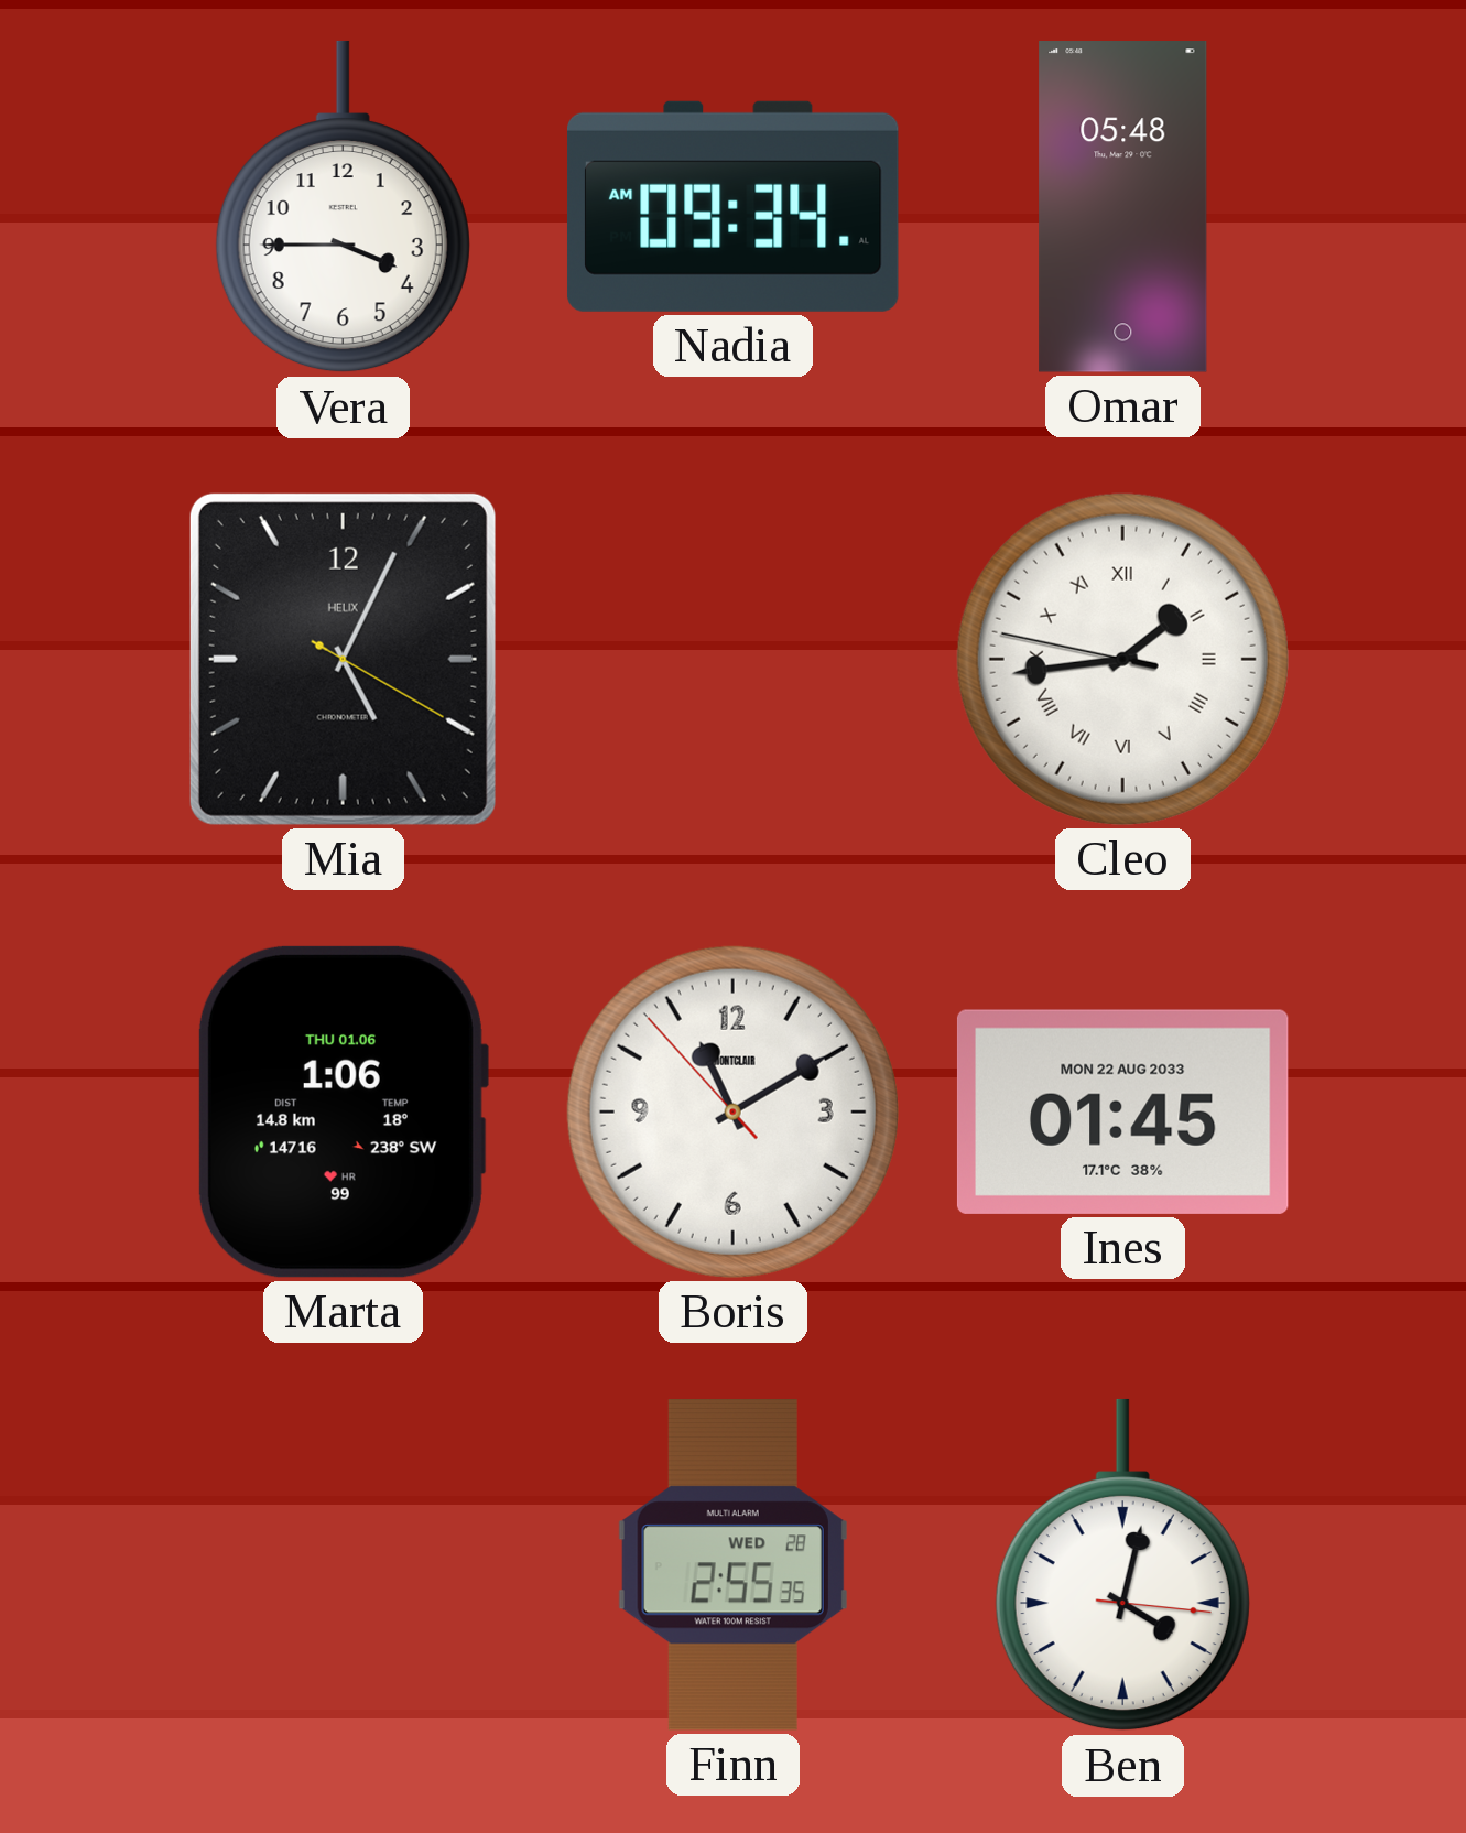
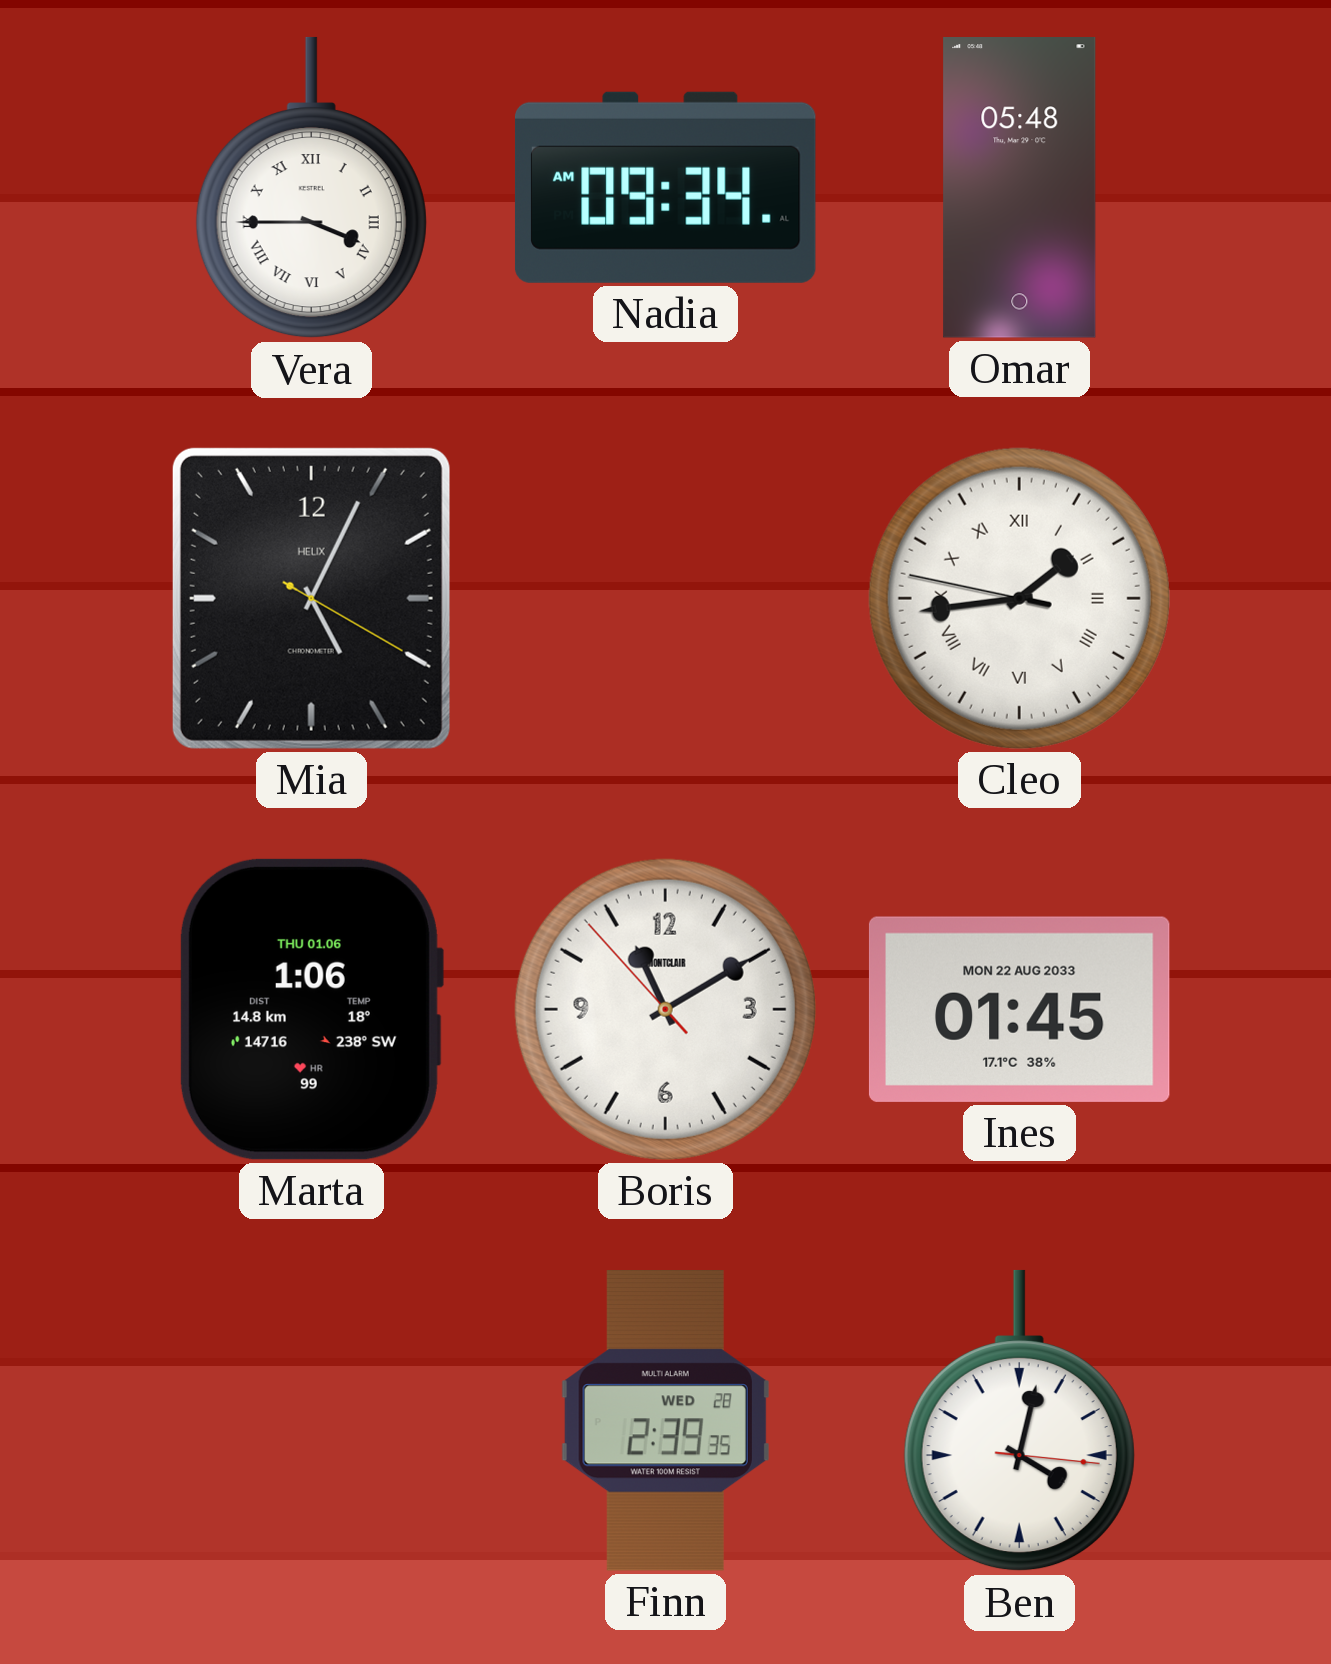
Vera numerals: Arabic -> Roman (311, 188)
Finn: 2:55 -> 2:39 (665, 1421)
